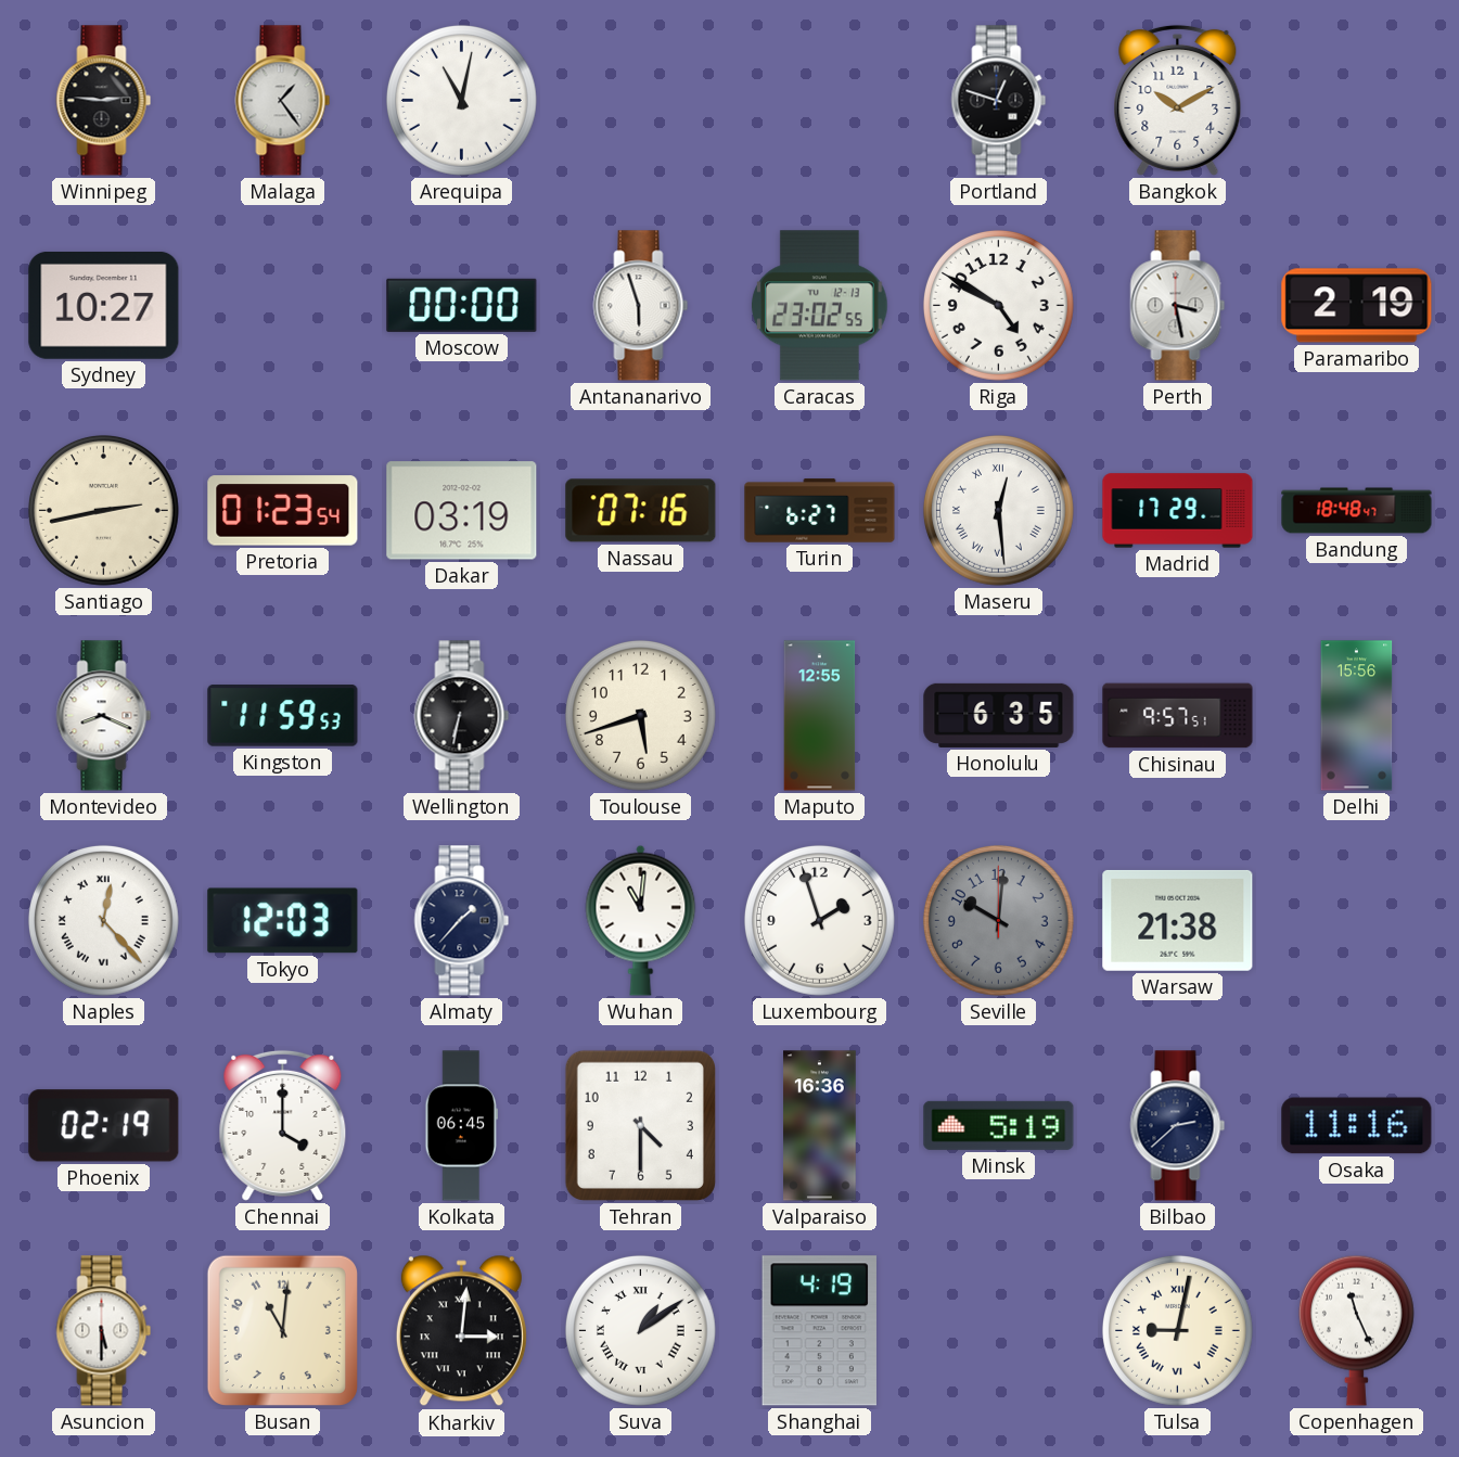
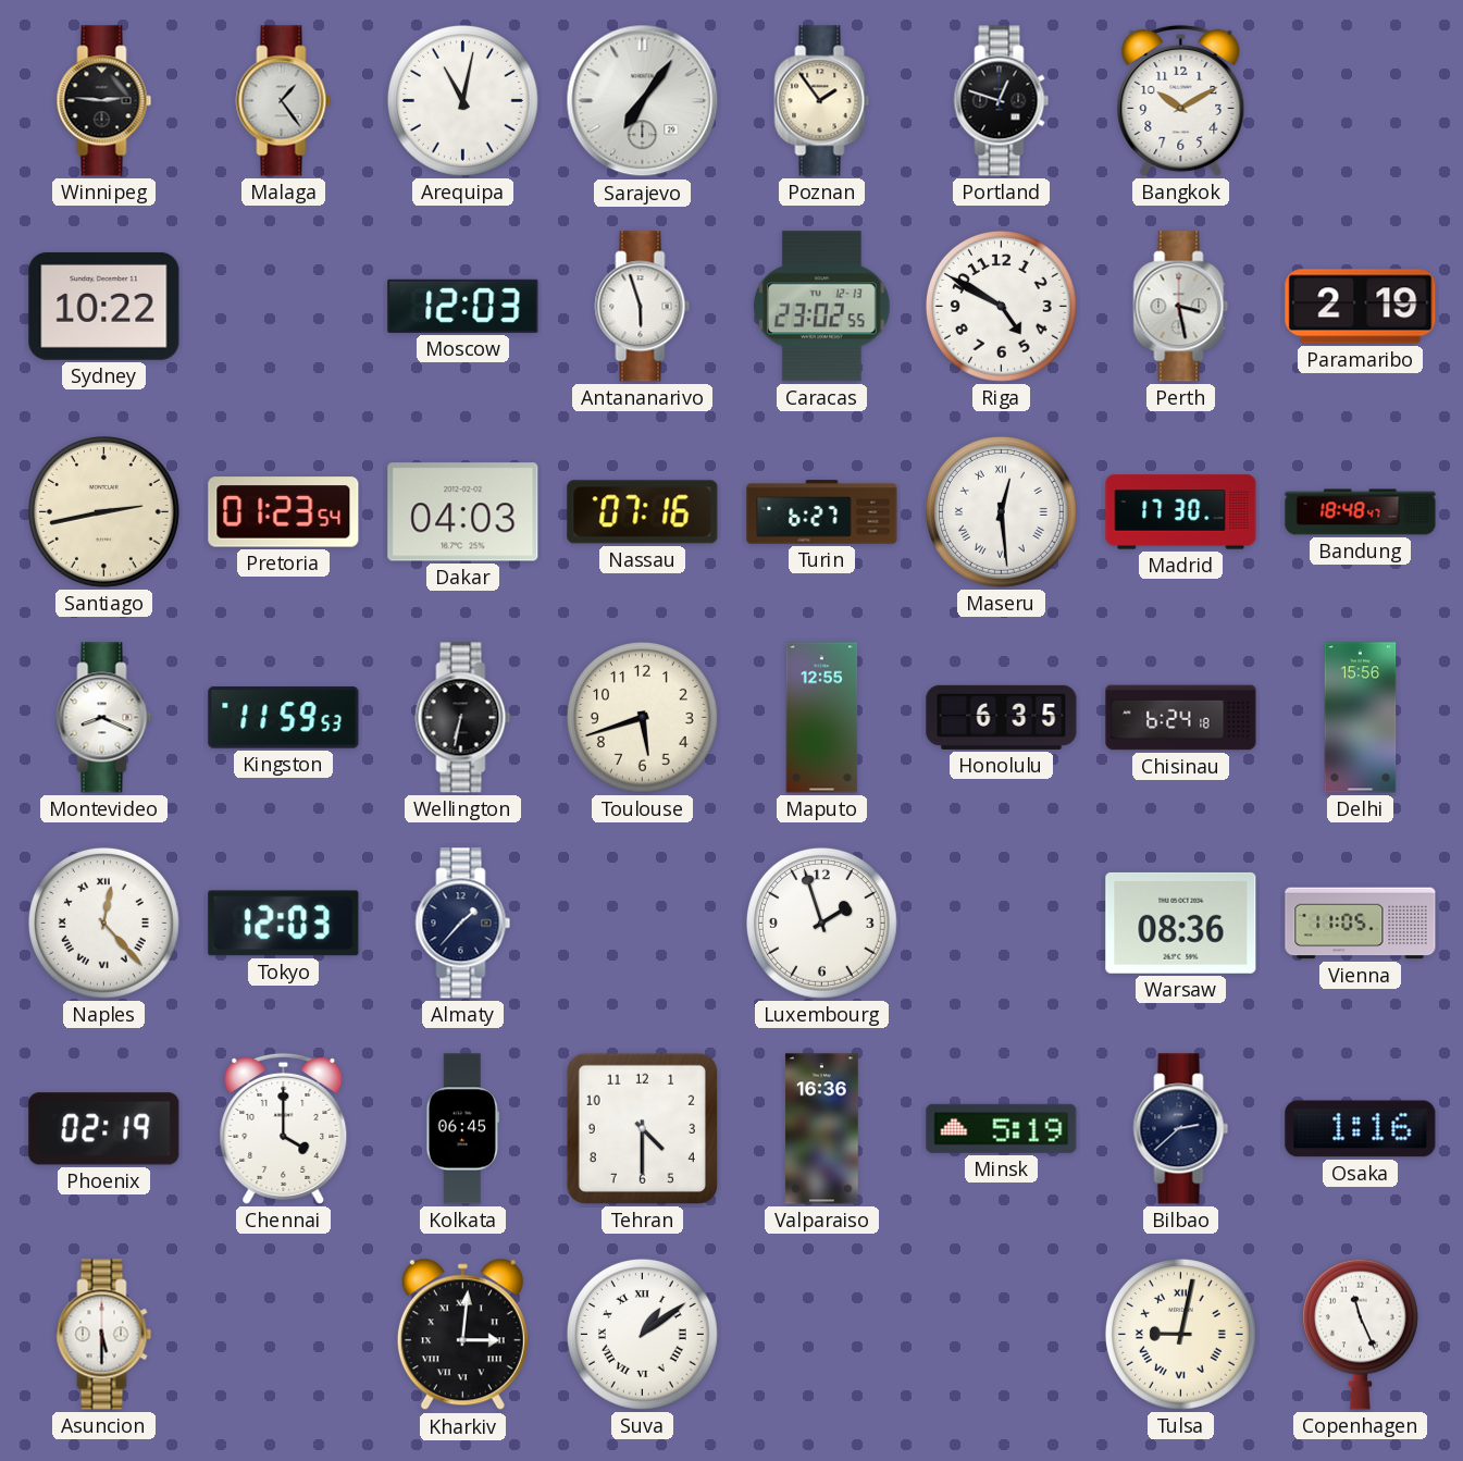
Sarajevo: none -> 7:06 (643, 101)
Poznan: none -> 1:54 (822, 101)
Sydney: 10:27 -> 10:22 (104, 306)
Moscow: 00:00 -> 12:03 (463, 306)
Dakar: 03:19 -> 04:03 (463, 512)
Madrid: 17:29 -> 17:30 (1181, 512)
Chisinau: 9:57 -> 6:24 (1181, 718)
Wuhan: 11:01 -> none (641, 920)
Seville: 10:01 -> none (998, 920)
Warsaw: 21:38 -> 08:36 (1181, 923)
Vienna: none -> 11:05 (1361, 924)
Osaka: 11:16 -> 1:16 (1361, 1129)
Busan: 11:01 -> none (282, 1330)
Shanghai: 4:19 -> none (819, 1331)
